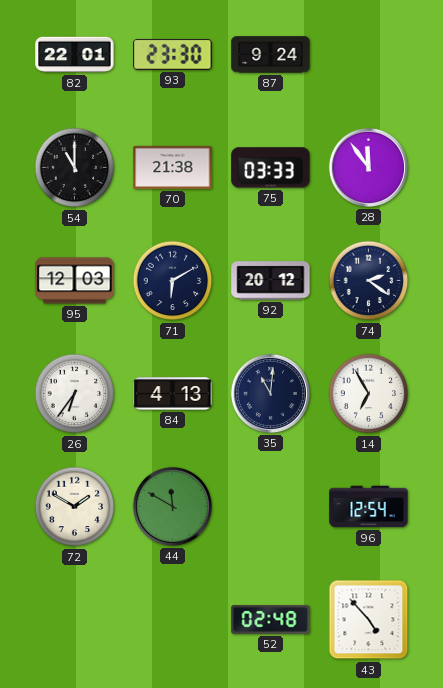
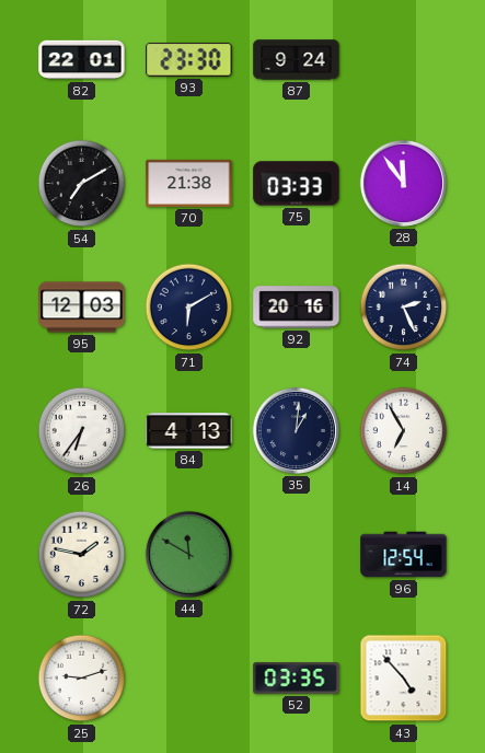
54: 11:00 -> 7:10 (82, 184)
92: 20:12 -> 20:16 (297, 308)
74: 2:21 -> 2:26 (404, 308)
35: 11:01 -> 1:01 (296, 430)
72: 1:50 -> 1:47 (82, 555)
25: none -> 9:12 (82, 679)
52: 02:48 -> 03:35 (297, 679)
